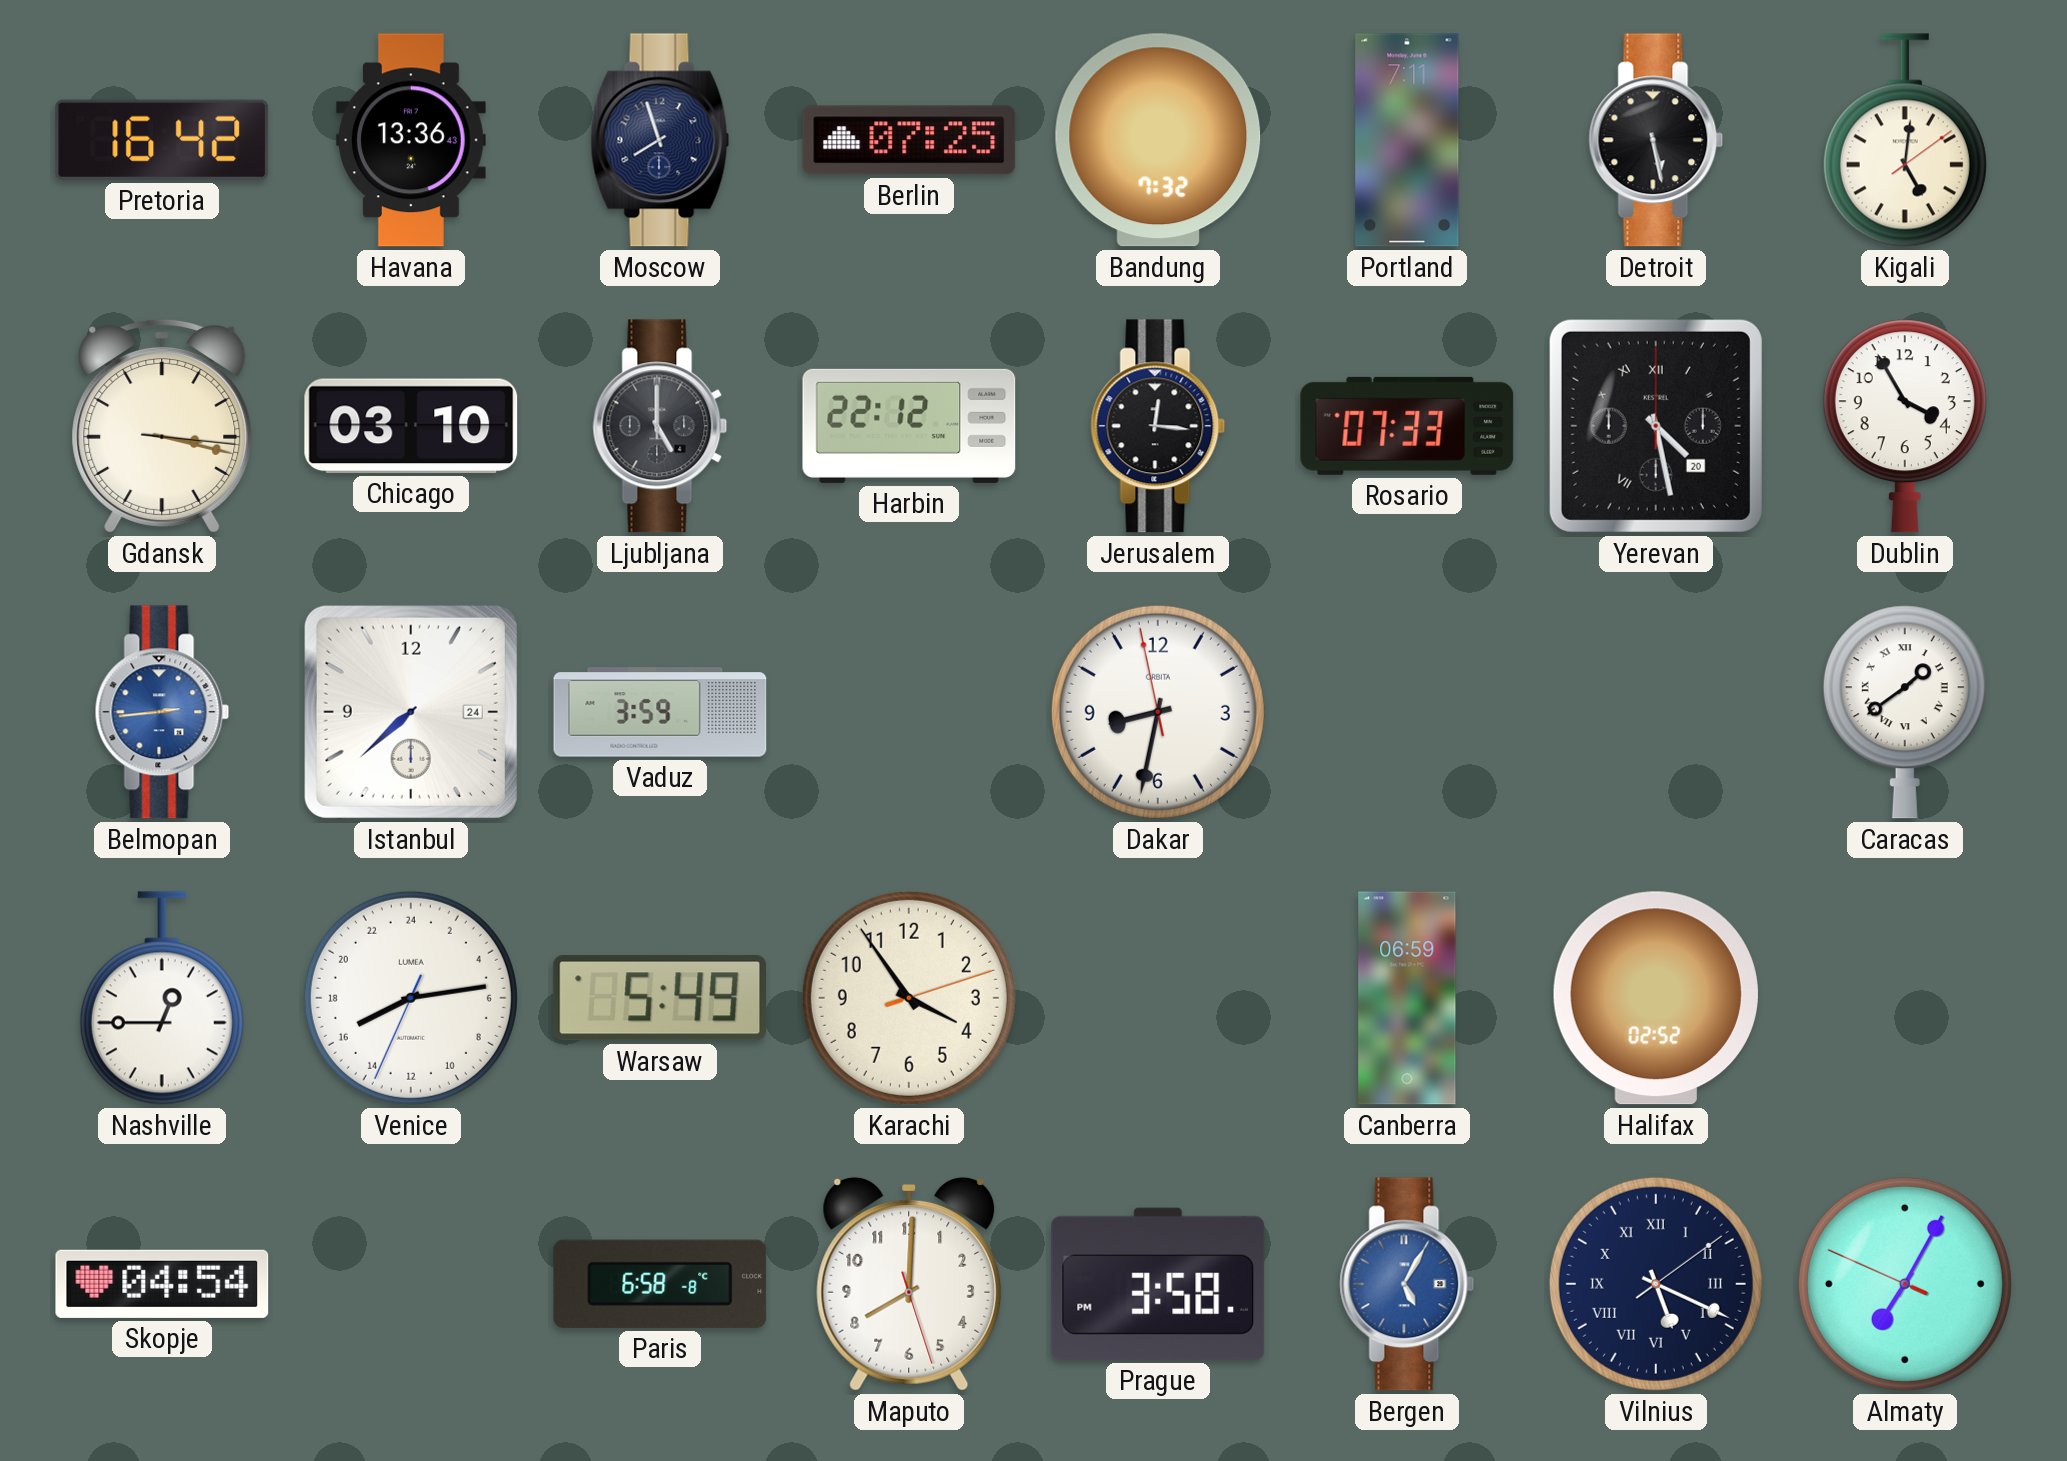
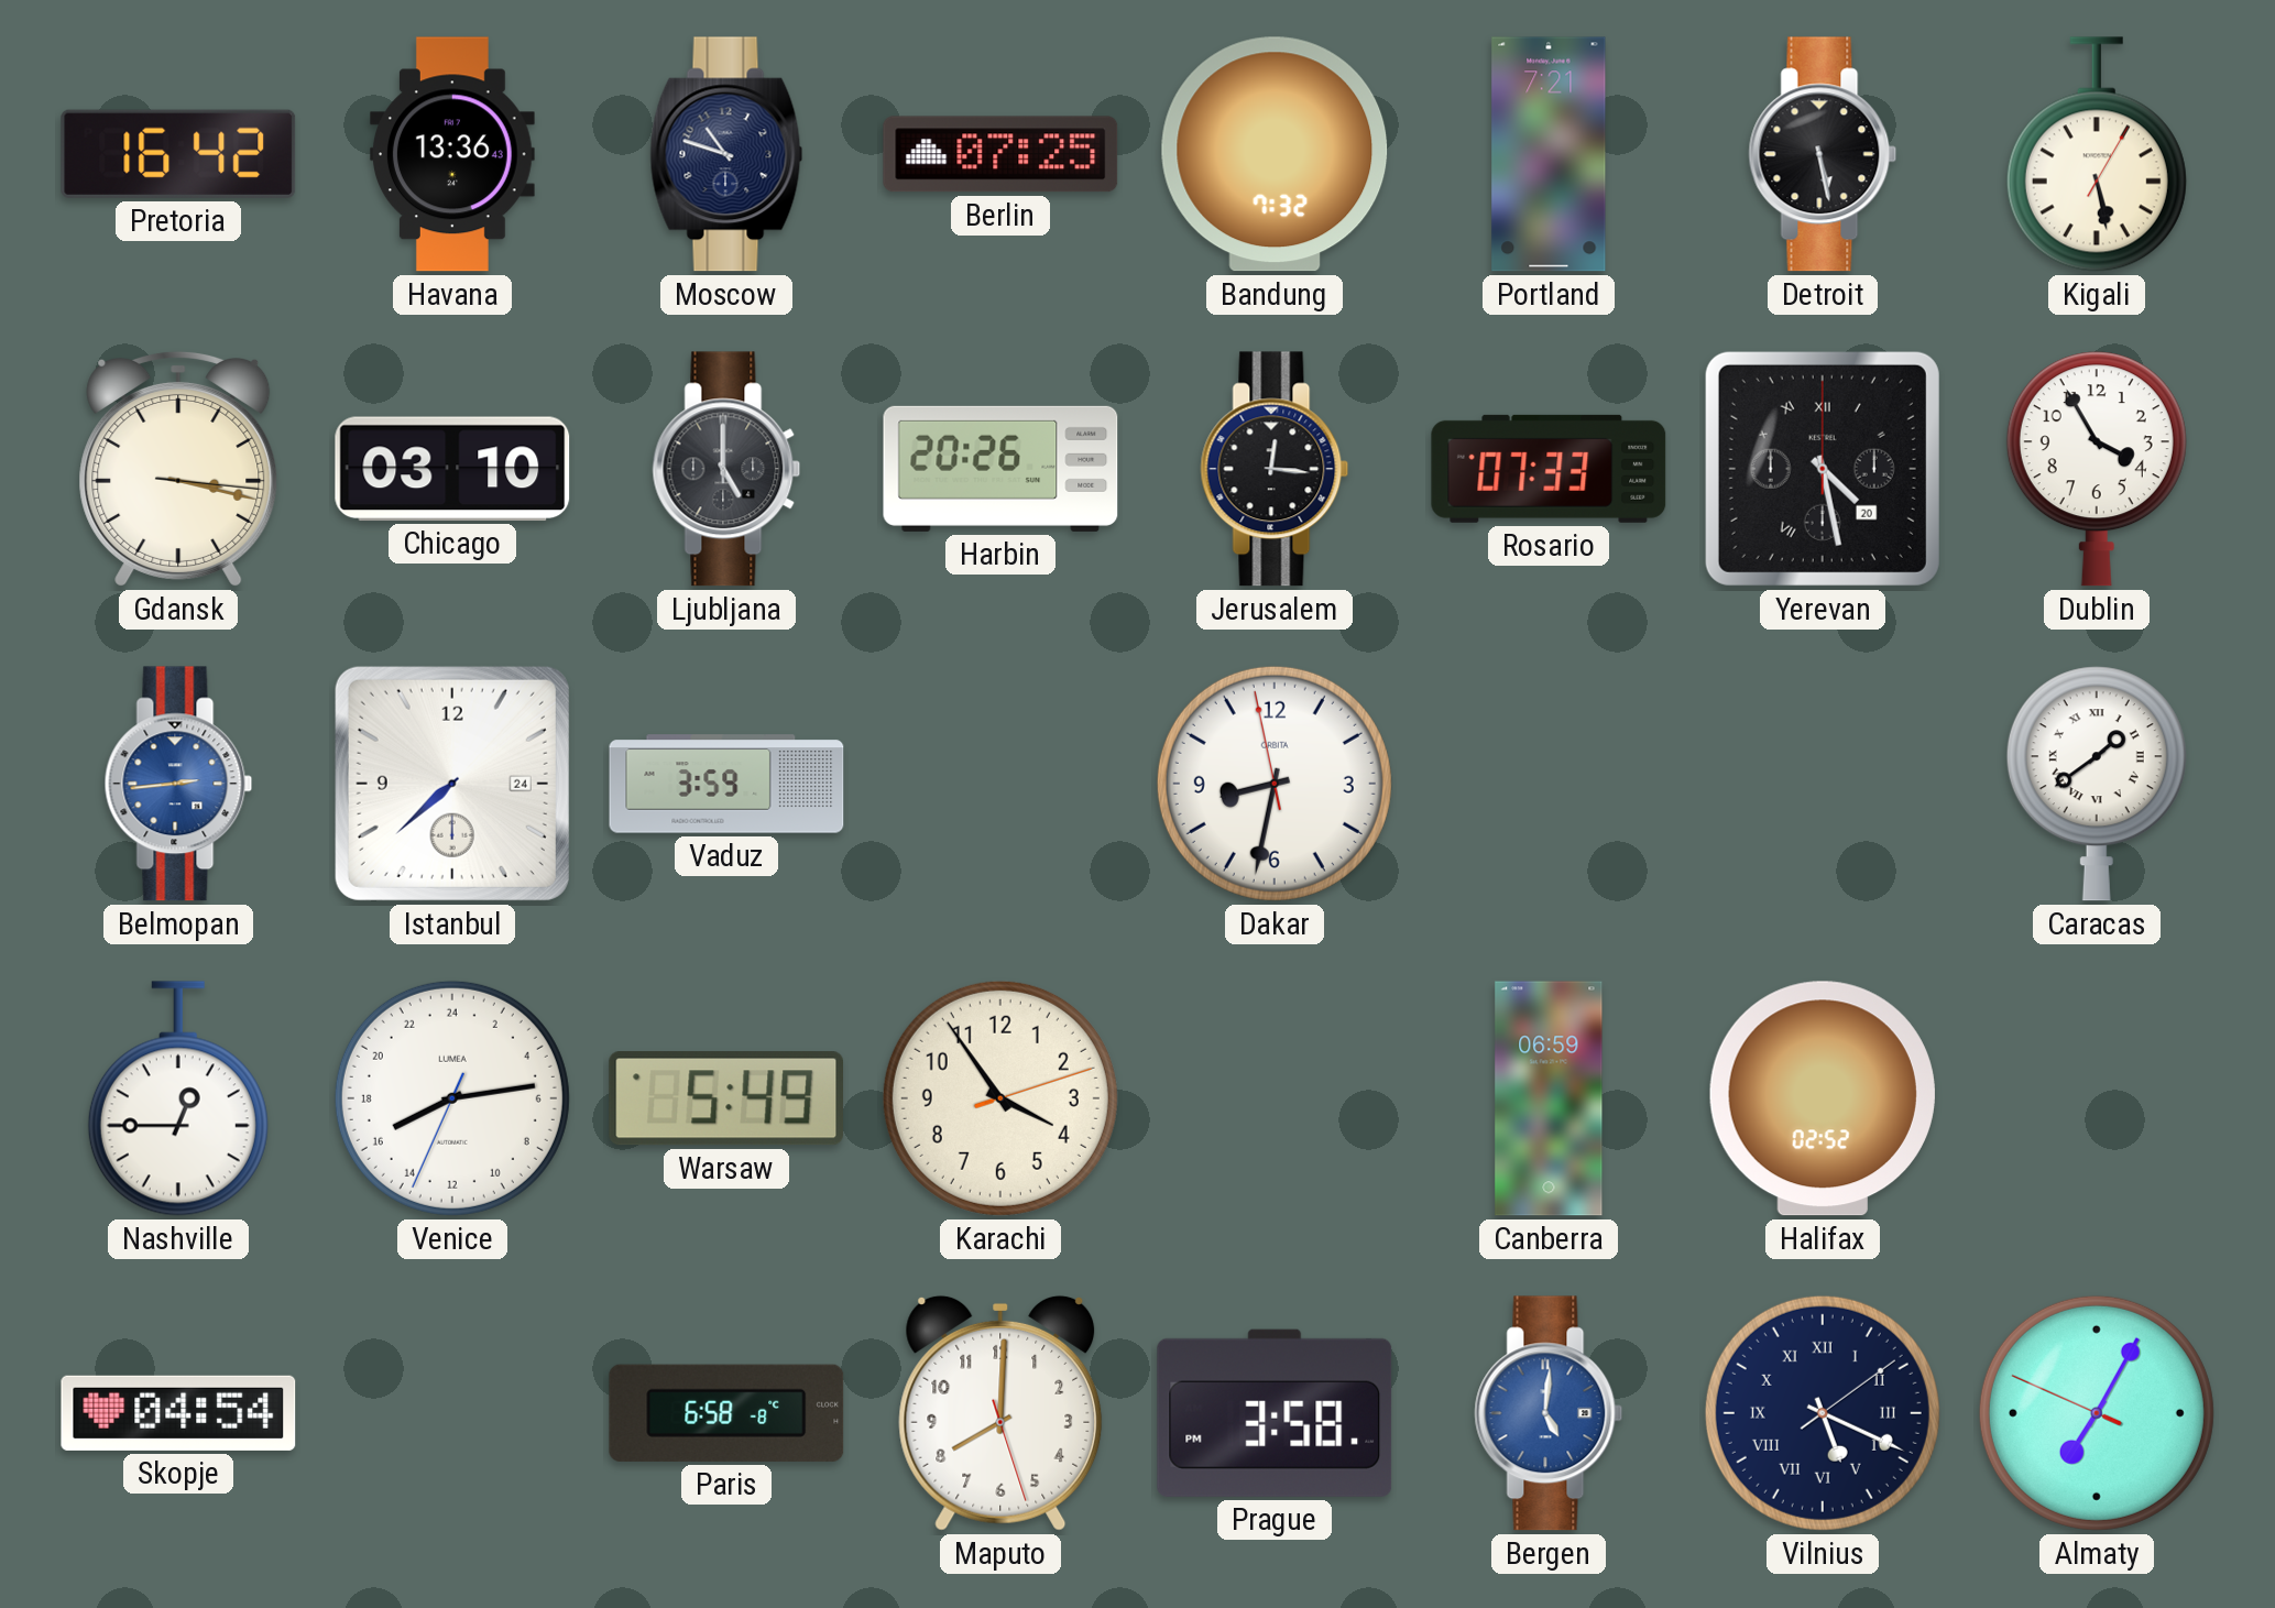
Moscow: 7:57 -> 10:48 (726, 154)
Portland: 7:11 -> 7:21 (1549, 154)
Kigali: 5:01 -> 5:28 (2097, 154)
Harbin: 22:12 -> 20:26 (1000, 469)
Bergen: 5:05 -> 5:01 (1549, 1413)
